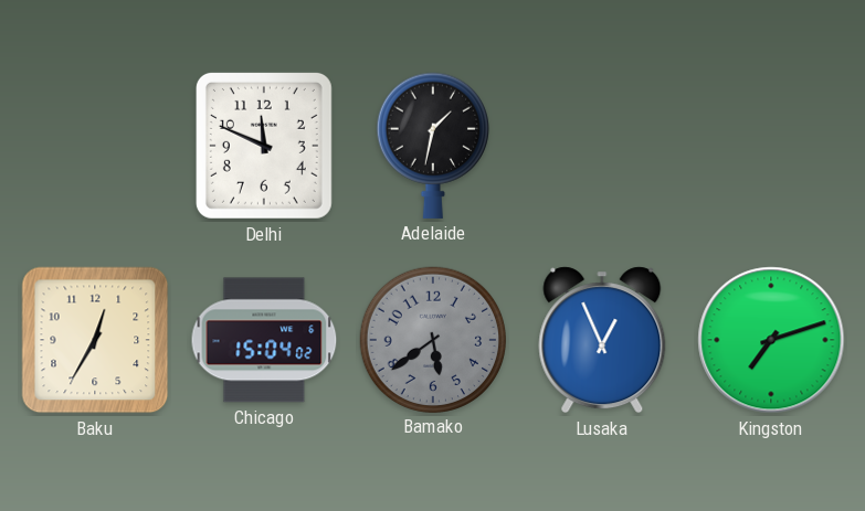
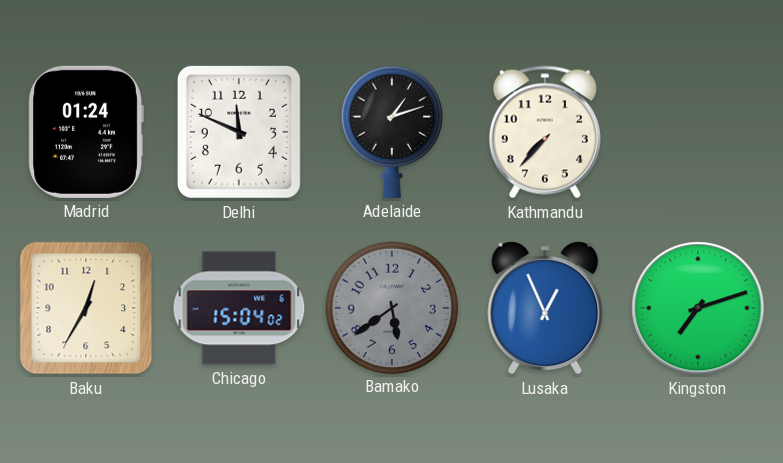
Madrid: none -> 01:24 (86, 132)
Adelaide: 1:32 -> 1:12 (392, 132)
Kathmandu: none -> 7:37 (545, 132)
